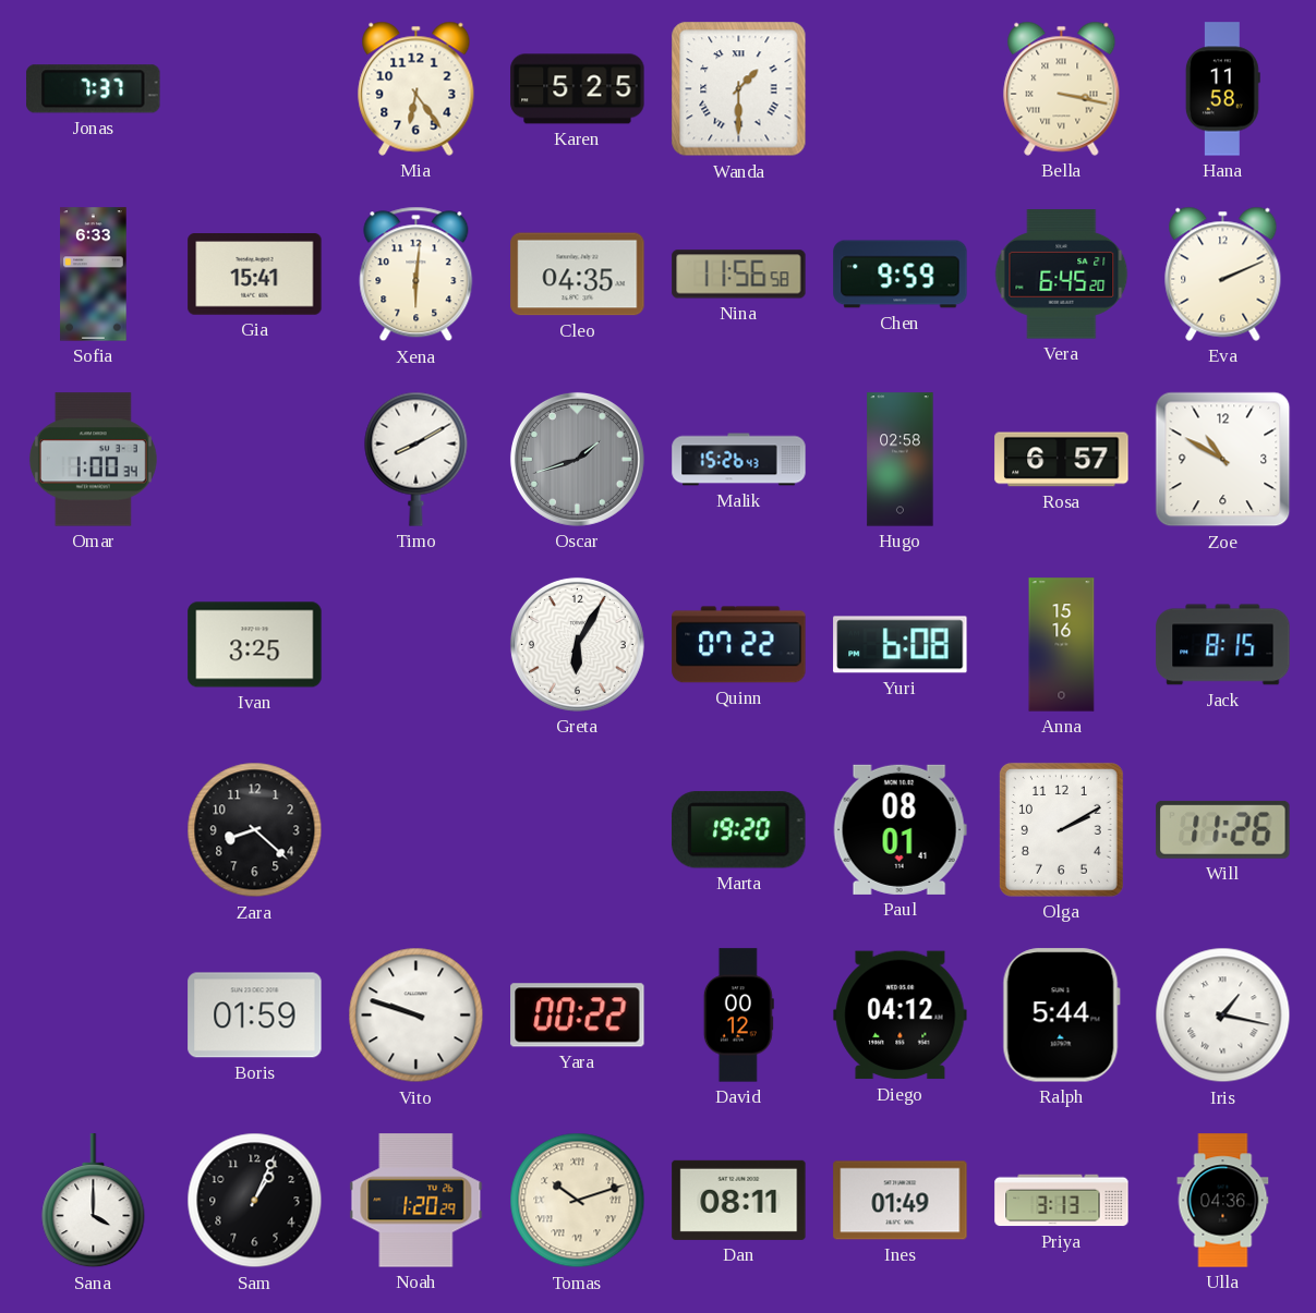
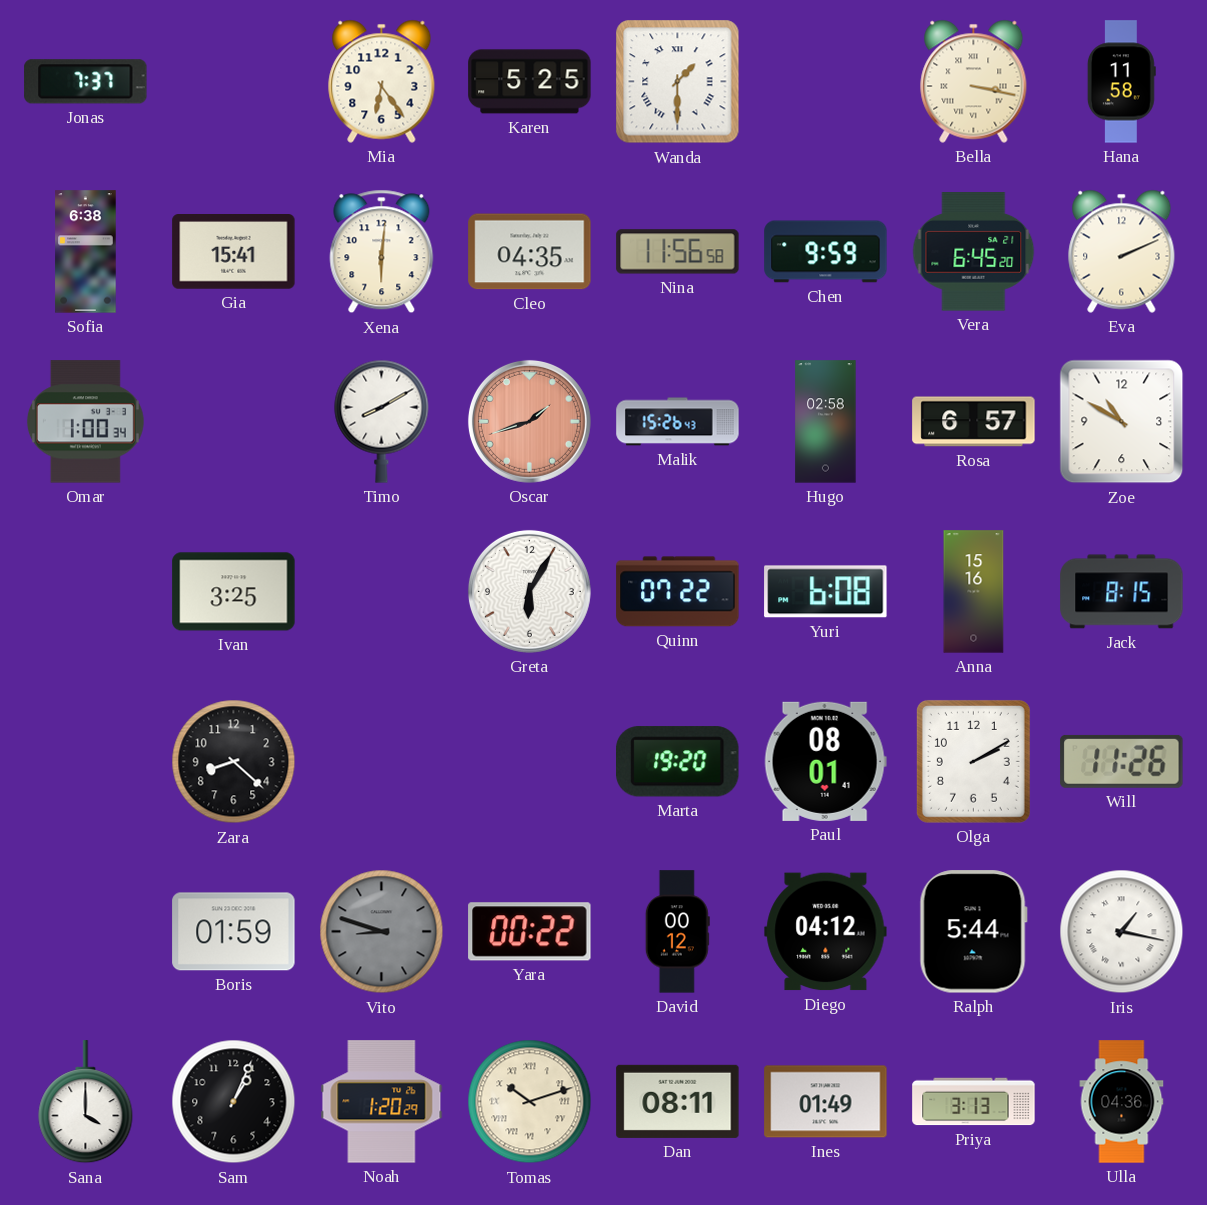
Sofia: 6:33 -> 6:38 (86, 252)
Oscar dial: grey -> salmon (529, 421)
Vito: 9:48 -> 8:48 (382, 932)
Vito dial: white -> grey (382, 932)
